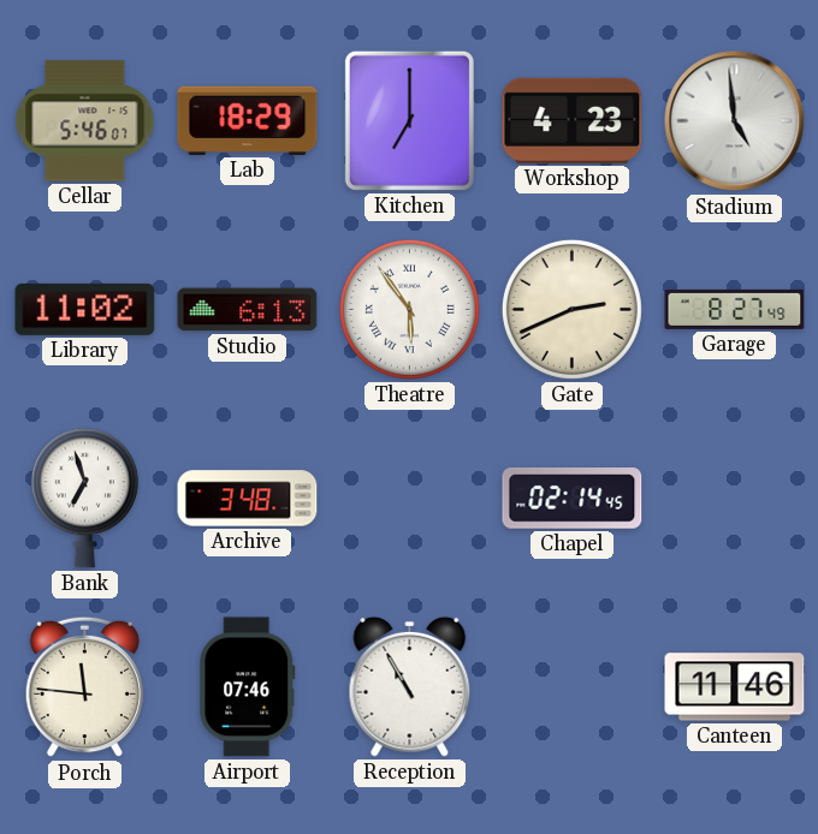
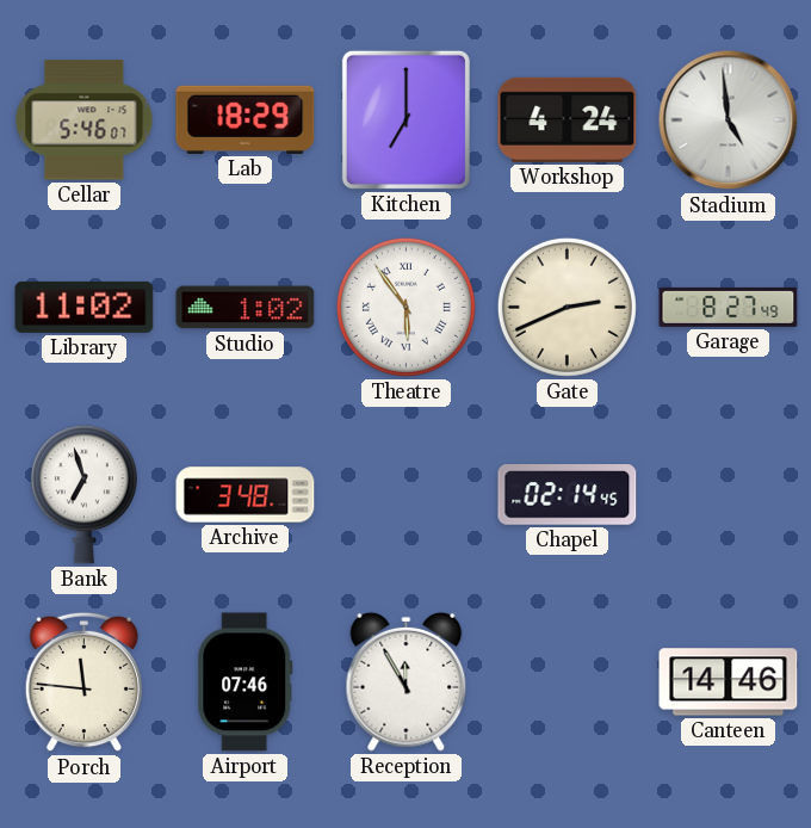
Workshop: 4:23 -> 4:24 (568, 119)
Studio: 6:13 -> 1:02 (246, 308)
Reception: 10:55 -> 11:55 (407, 681)
Canteen: 11:46 -> 14:46 (729, 682)
